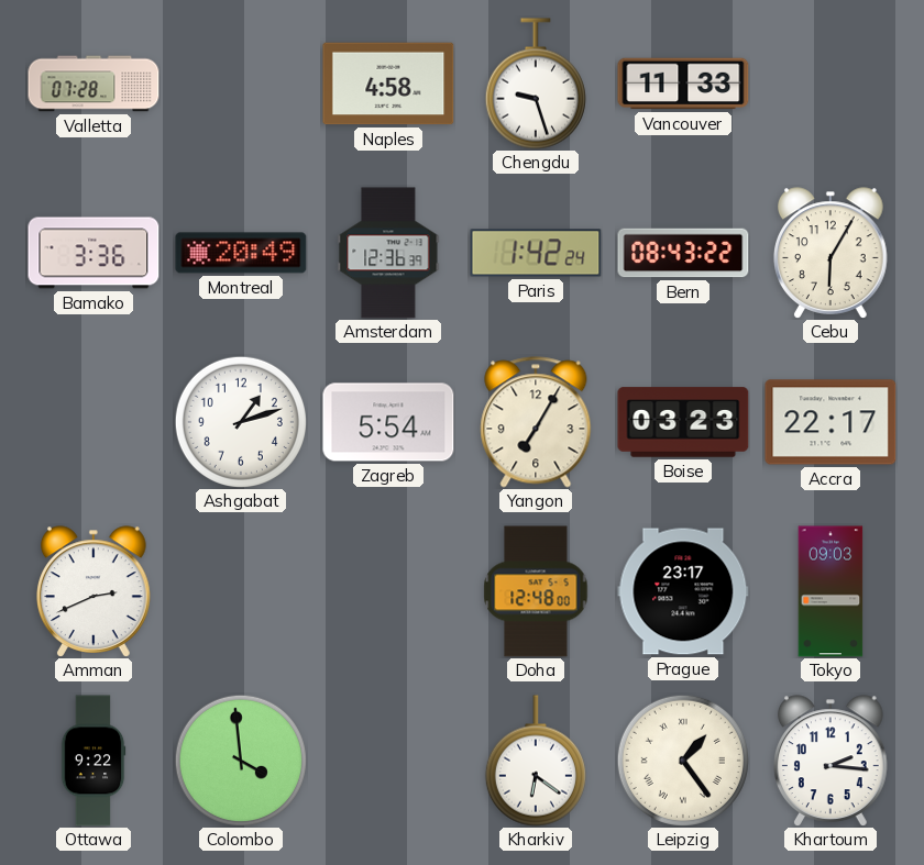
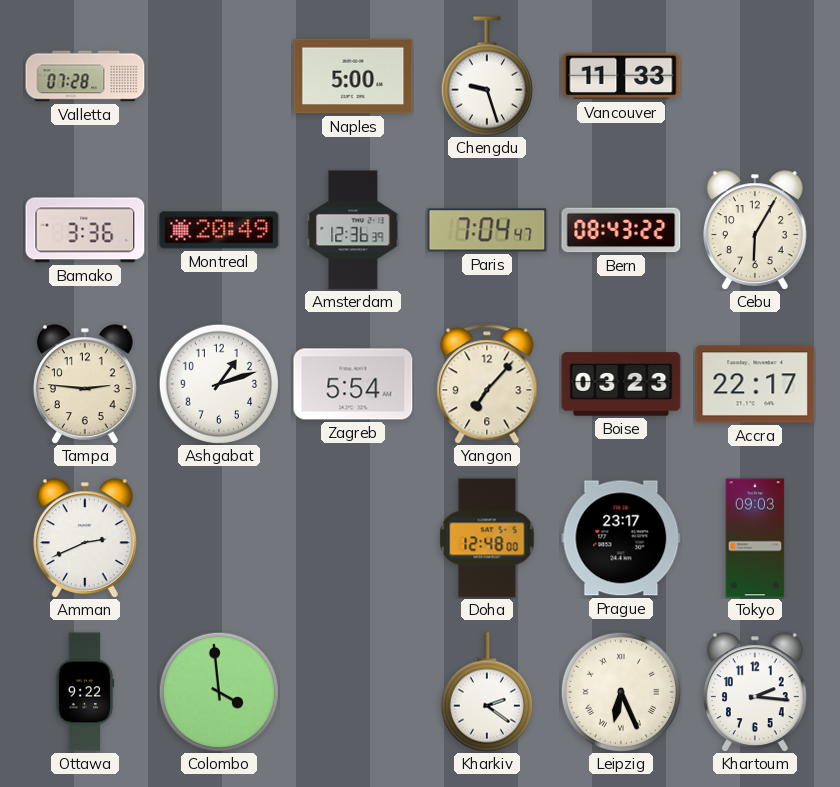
Naples: 4:58 -> 5:00 (353, 76)
Paris: 1:42 -> 7:04 (487, 230)
Tampa: none -> 2:46 (86, 384)
Yangon: 7:05 -> 7:07 (487, 384)
Kharkiv: 6:21 -> 2:21 (487, 692)
Leipzig: 1:24 -> 6:26 (621, 692)
